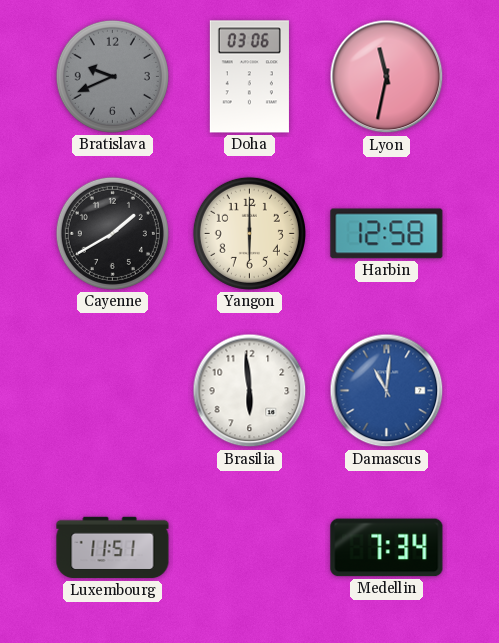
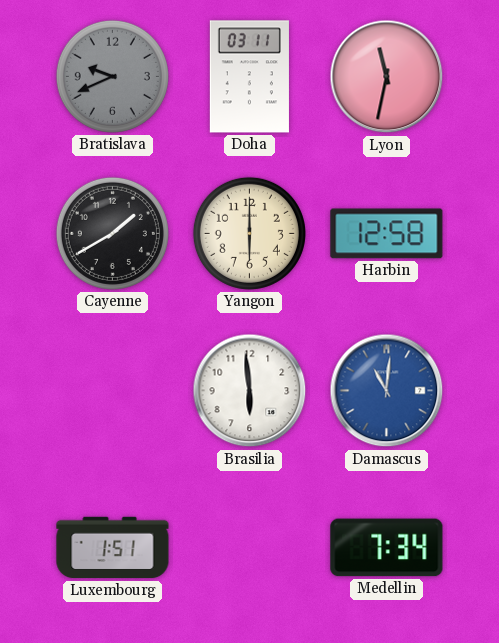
Doha: 03:06 -> 03:11 (249, 77)
Luxembourg: 11:51 -> 1:51 (113, 548)
